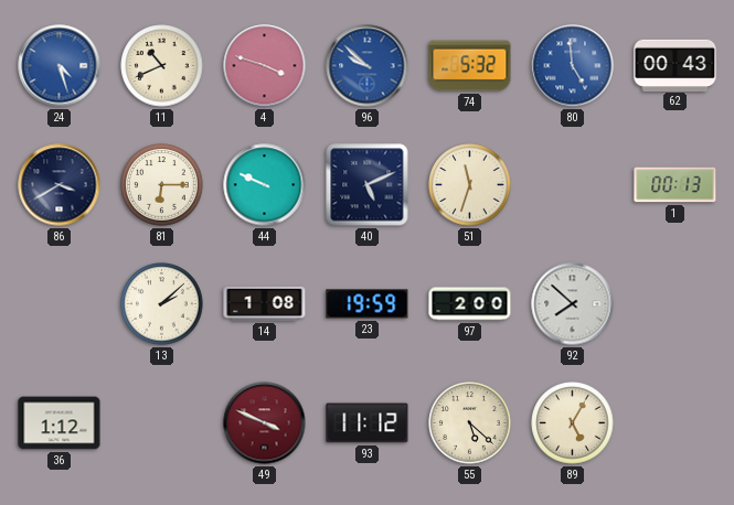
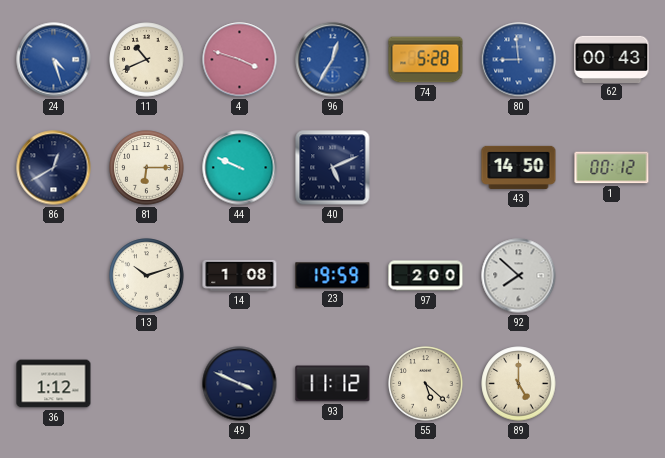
96: 9:52 -> 12:35 (333, 60)
74: 5:32 -> 5:28 (426, 60)
80: 4:59 -> 8:59 (519, 60)
86: 3:40 -> 12:40 (54, 168)
51: 11:33 -> none (470, 185)
43: none -> 14:50 (519, 167)
1: 00:13 -> 00:12 (612, 168)
13: 2:08 -> 10:12 (147, 276)
49 dial: burgundy -> navy (240, 384)
89: 5:05 -> 5:00 (519, 384)
